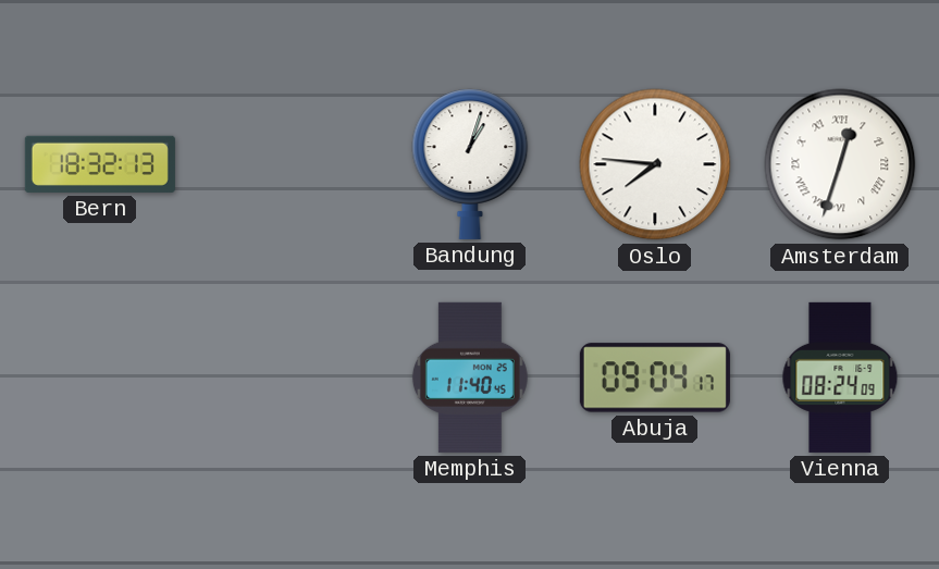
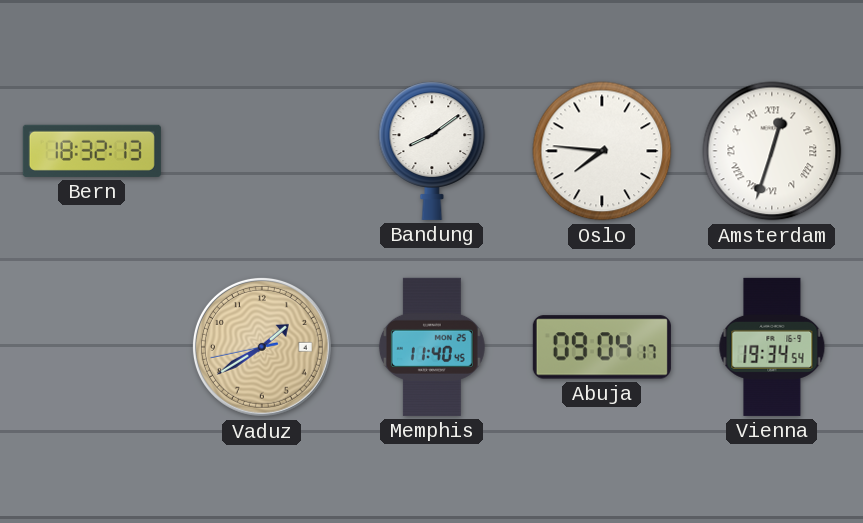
Bandung: 1:03 -> 8:09 (432, 151)
Vaduz: none -> 1:39 (262, 347)
Vienna: 08:24 -> 19:34 (772, 347)
